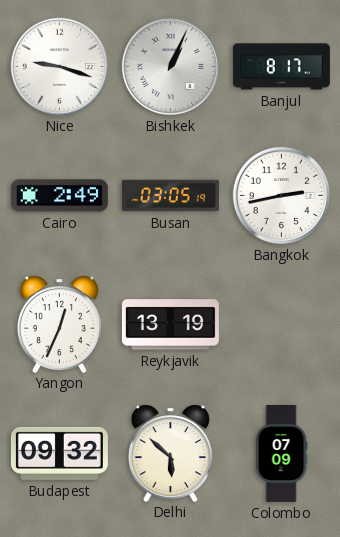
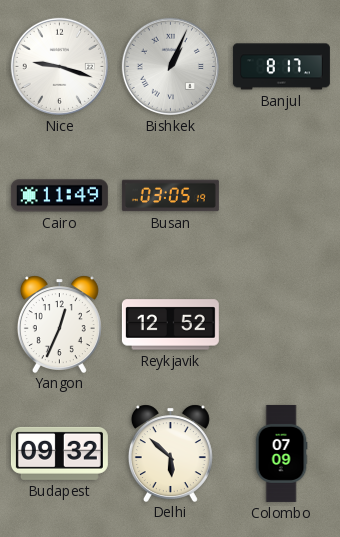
Cairo: 2:49 -> 11:49 (59, 196)
Bangkok: 2:43 -> none (281, 195)
Reykjavik: 13:19 -> 12:52 (170, 325)
